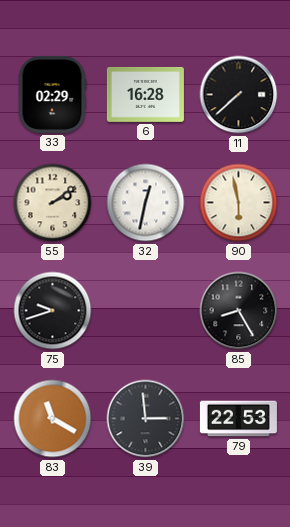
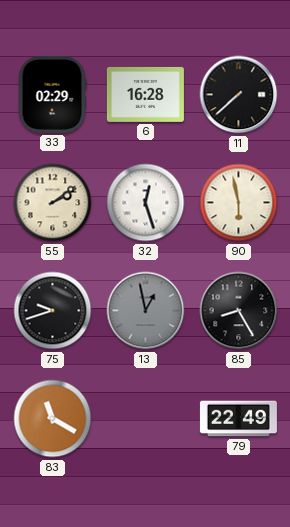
32: 12:32 -> 12:27 (146, 203)
13: none -> 12:58 (146, 311)
39: 2:59 -> none (146, 419)
79: 22:53 -> 22:49 (238, 419)
